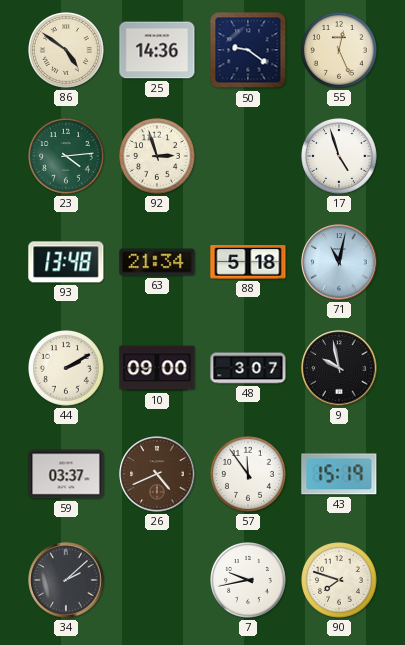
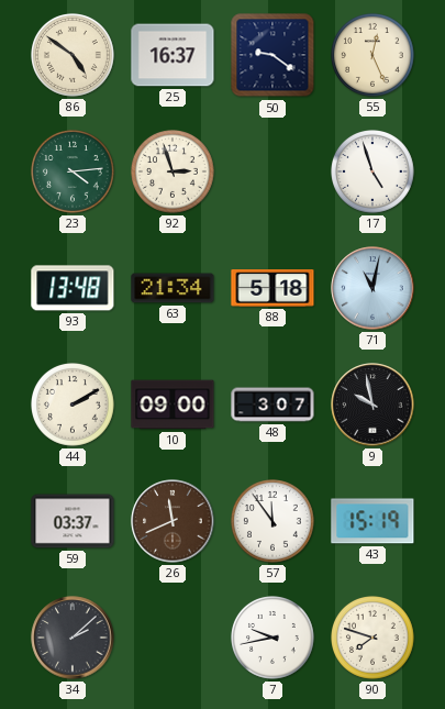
25: 14:36 -> 16:37 (173, 55)
26: 4:41 -> 11:41 (173, 521)
